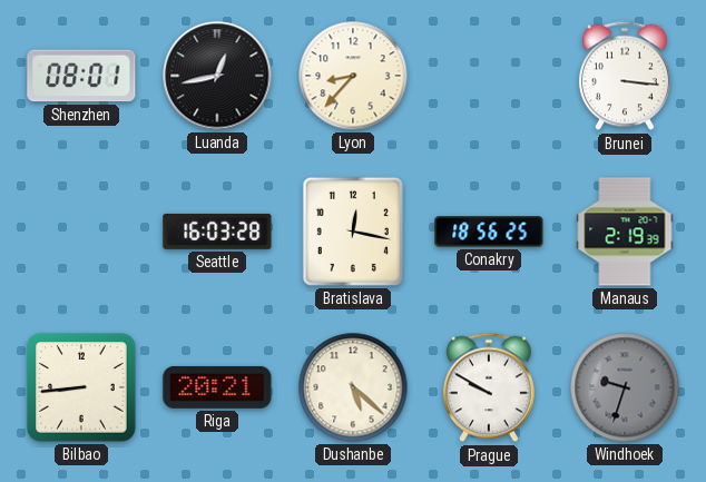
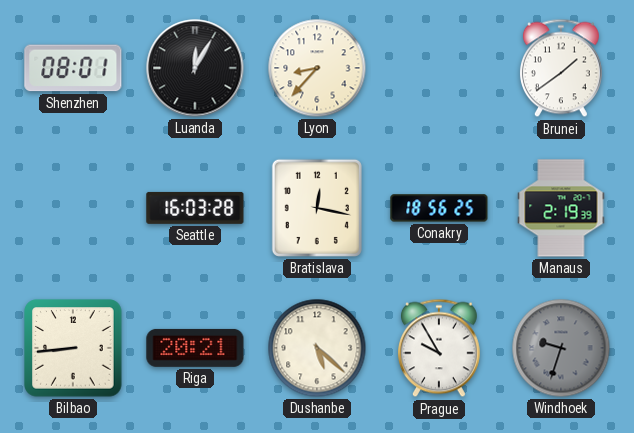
Luanda: 12:43 -> 12:05 (195, 68)
Brunei: 3:16 -> 1:39 (561, 68)
Prague: 9:50 -> 9:55 (439, 348)
